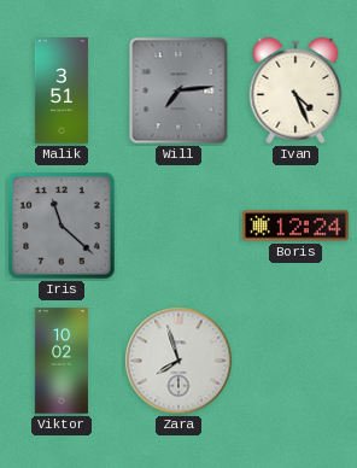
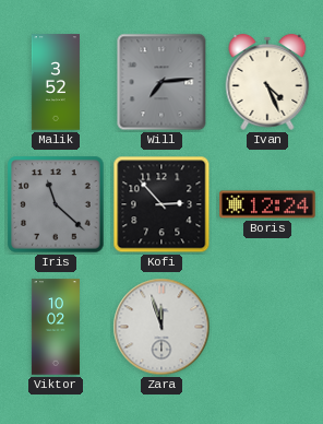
Malik: 3:51 -> 3:52 (56, 82)
Kofi: none -> 2:53 (161, 204)
Zara: 7:57 -> 11:57 (161, 327)
